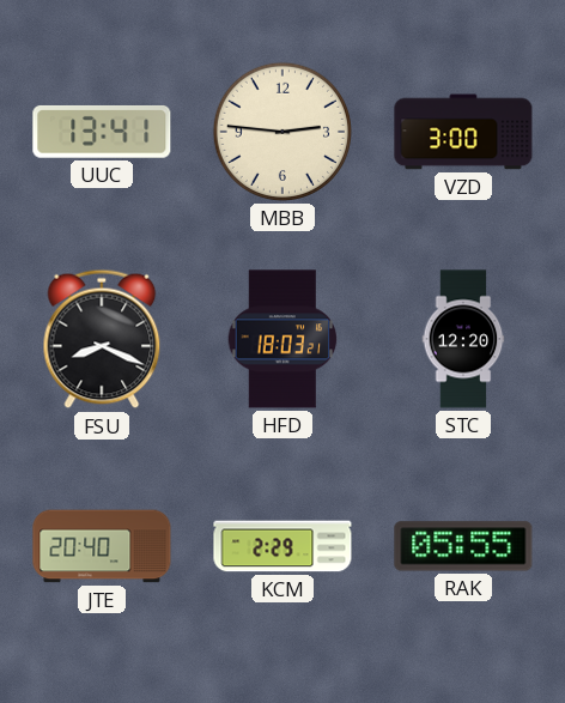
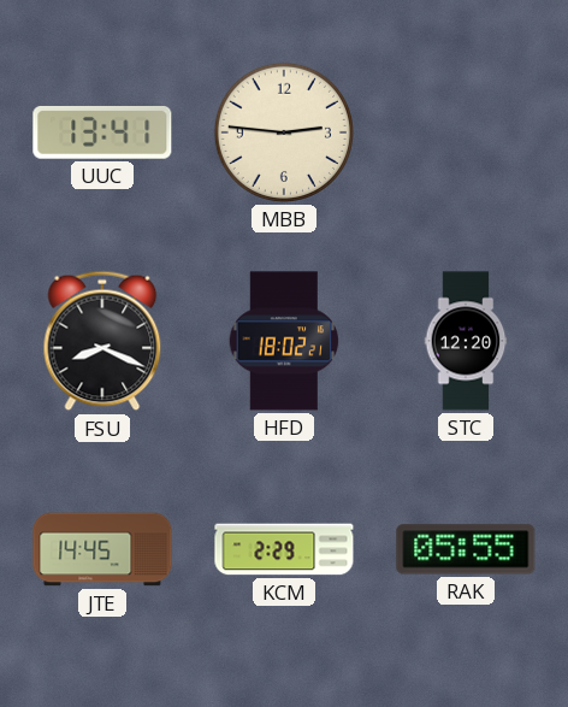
VZD: 3:00 -> none (463, 132)
HFD: 18:03 -> 18:02 (284, 341)
JTE: 20:40 -> 14:45 (102, 549)
